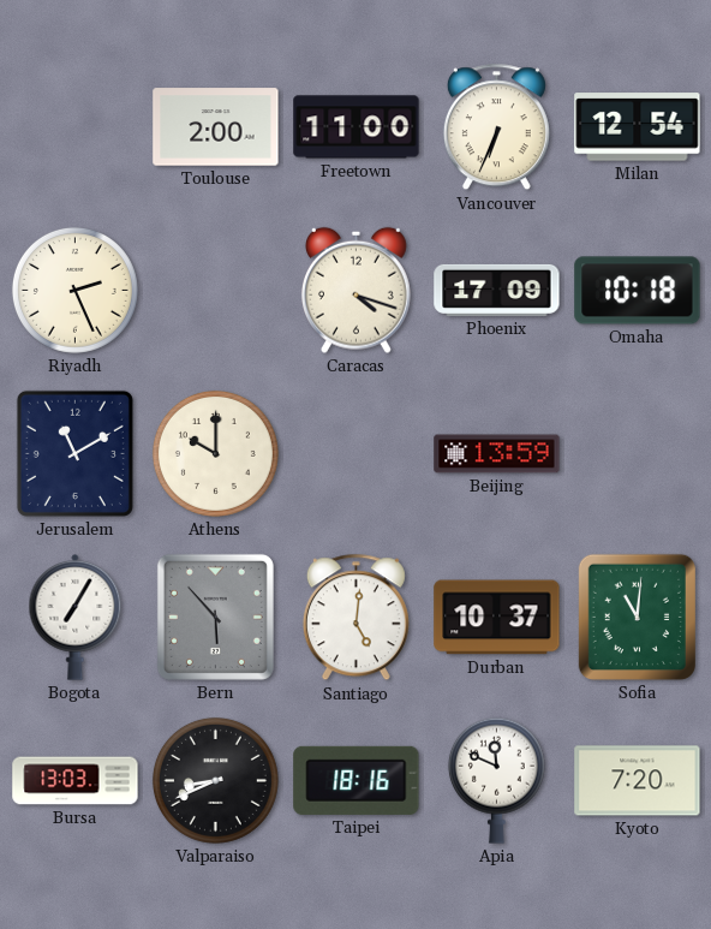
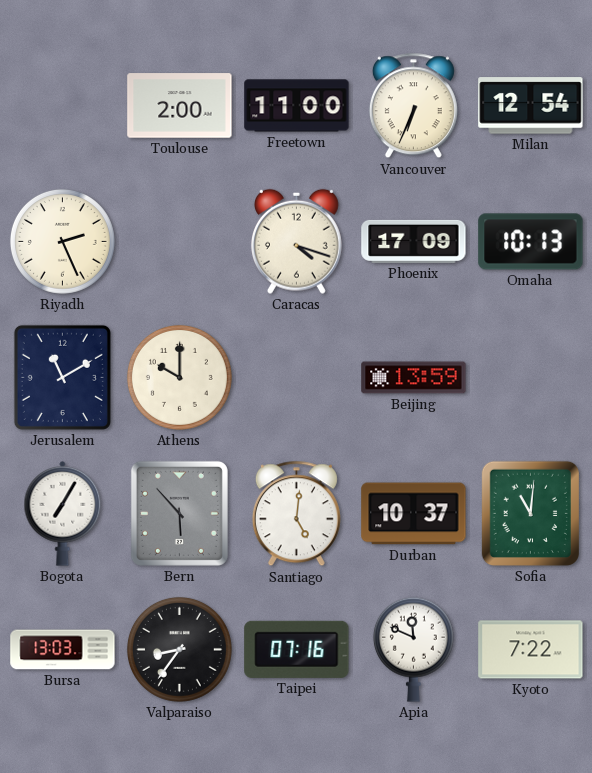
Omaha: 10:18 -> 10:13 (531, 242)
Valparaiso: 8:41 -> 8:36 (179, 649)
Taipei: 18:16 -> 07:16 (297, 649)
Kyoto: 7:20 -> 7:22 (531, 650)
